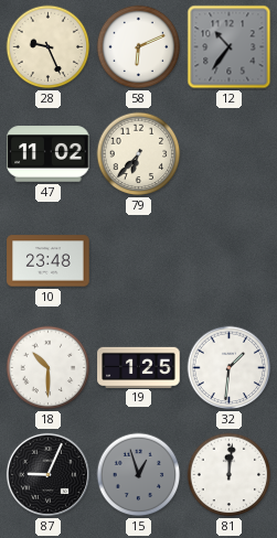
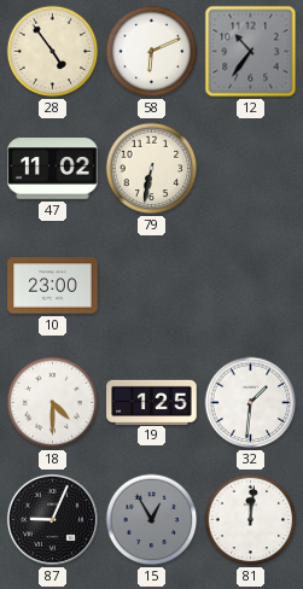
28: 9:26 -> 4:54 (53, 52)
79: 6:37 -> 6:32 (152, 169)
10: 23:48 -> 23:00 (53, 286)
18: 10:30 -> 4:30 (53, 403)
15: 12:57 -> 12:55 (152, 520)
